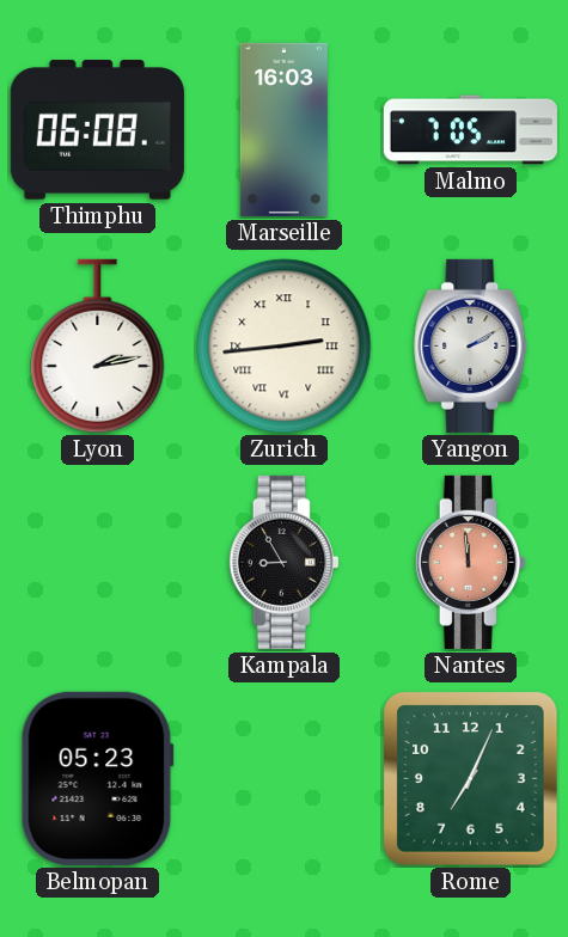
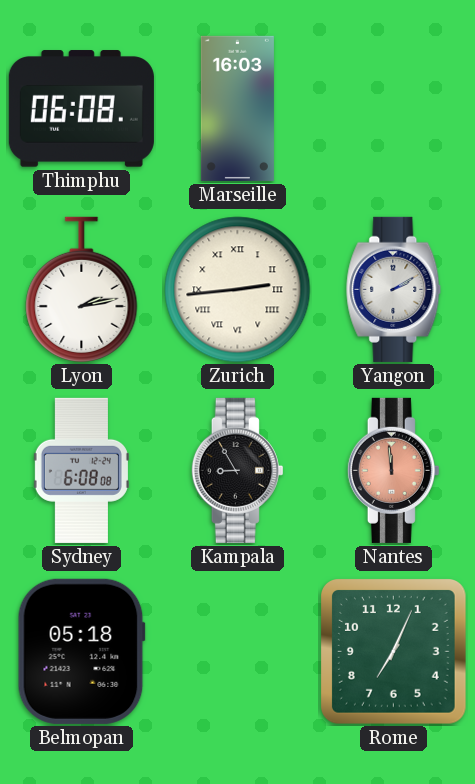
Malmo: 7:05 -> none (470, 130)
Sydney: none -> 6:08 (81, 470)
Belmopan: 05:23 -> 05:18 (81, 651)
